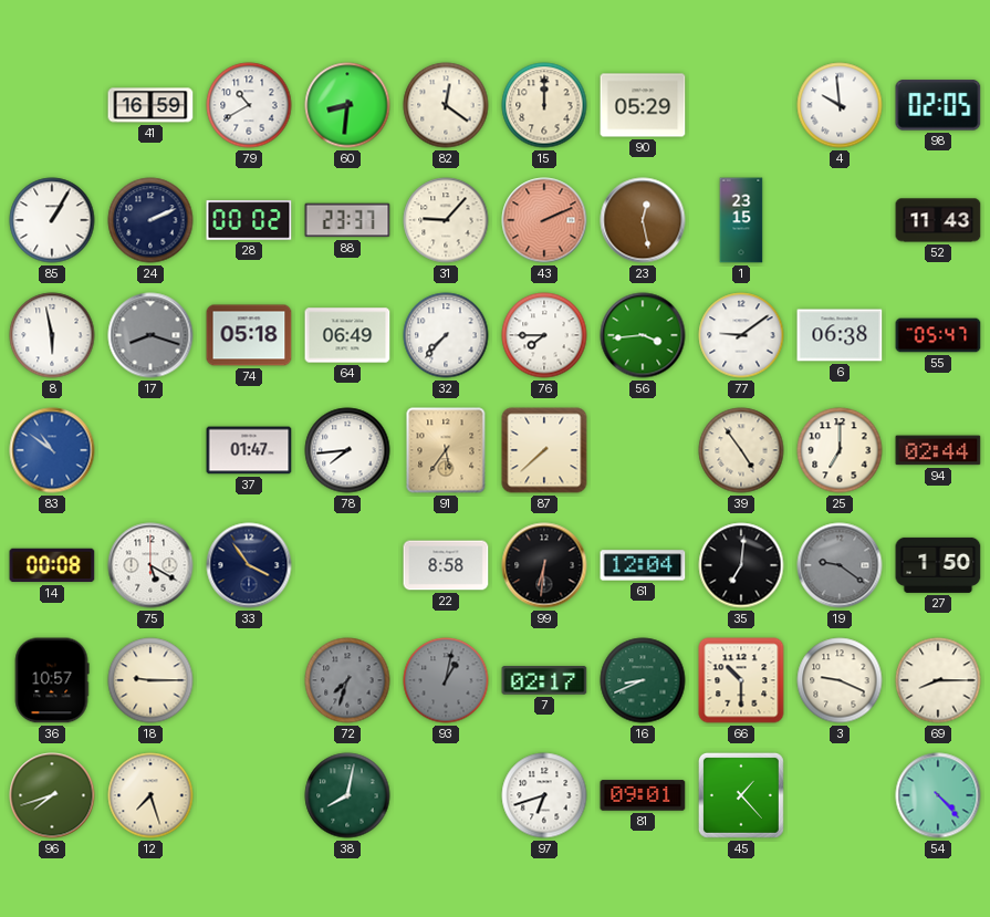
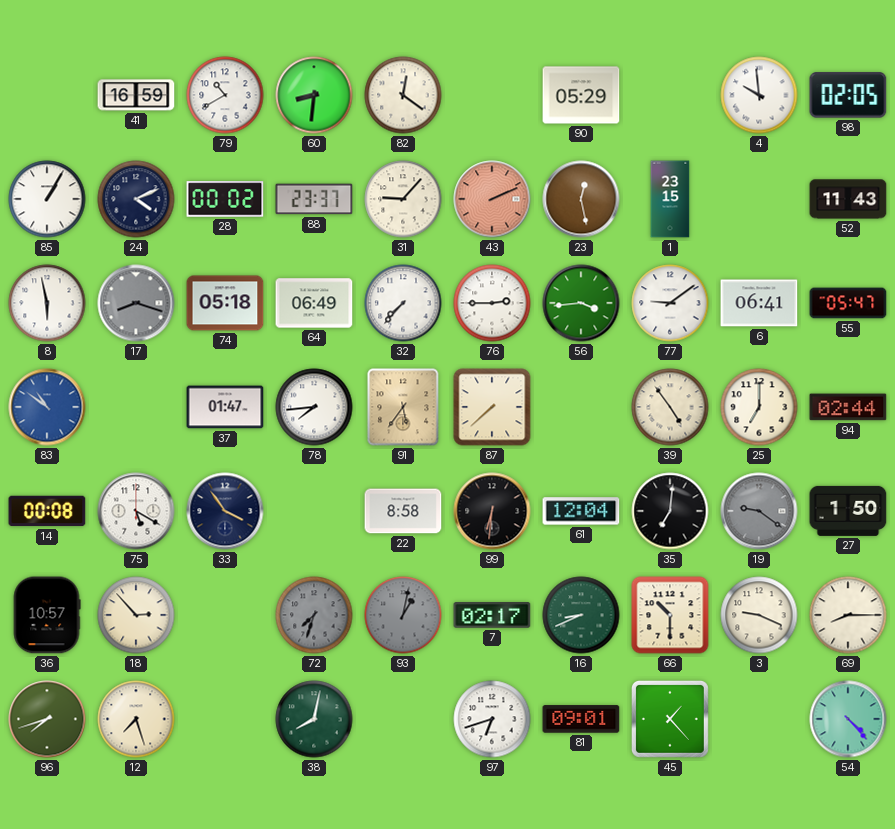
15: 12:00 -> none (544, 105)
24: 2:11 -> 4:11 (136, 199)
76: 7:45 -> 2:45 (492, 303)
6: 06:38 -> 06:41 (759, 303)
18: 9:15 -> 2:53 (136, 615)
